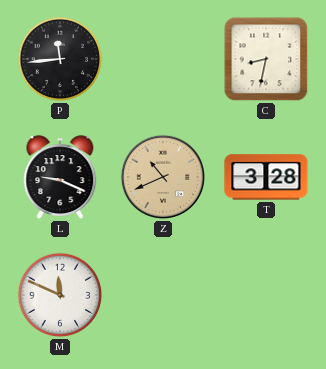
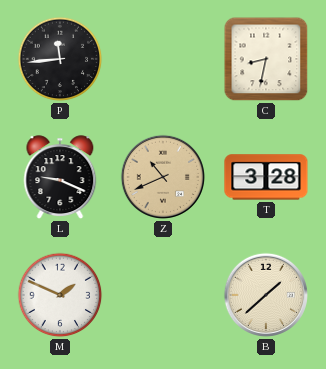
M: 11:49 -> 1:49 (60, 295)
B: none -> 1:38 (266, 295)
